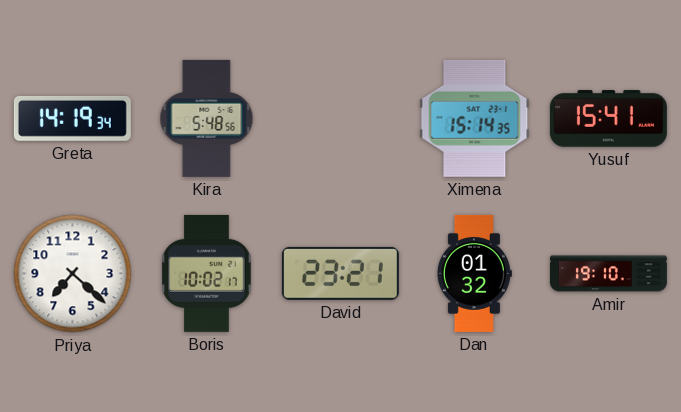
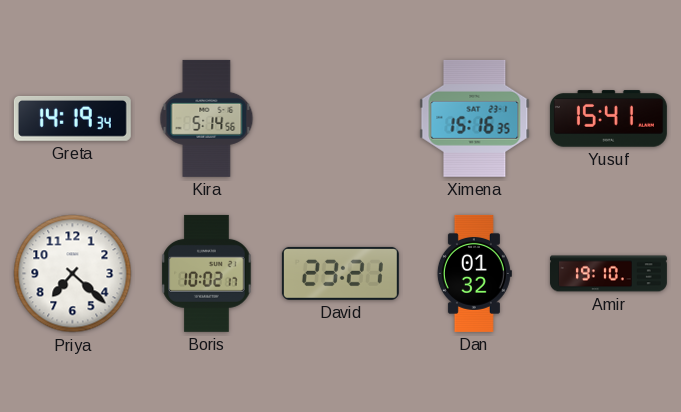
Kira: 5:48 -> 5:14 (207, 118)
Ximena: 15:14 -> 15:16 (475, 118)
